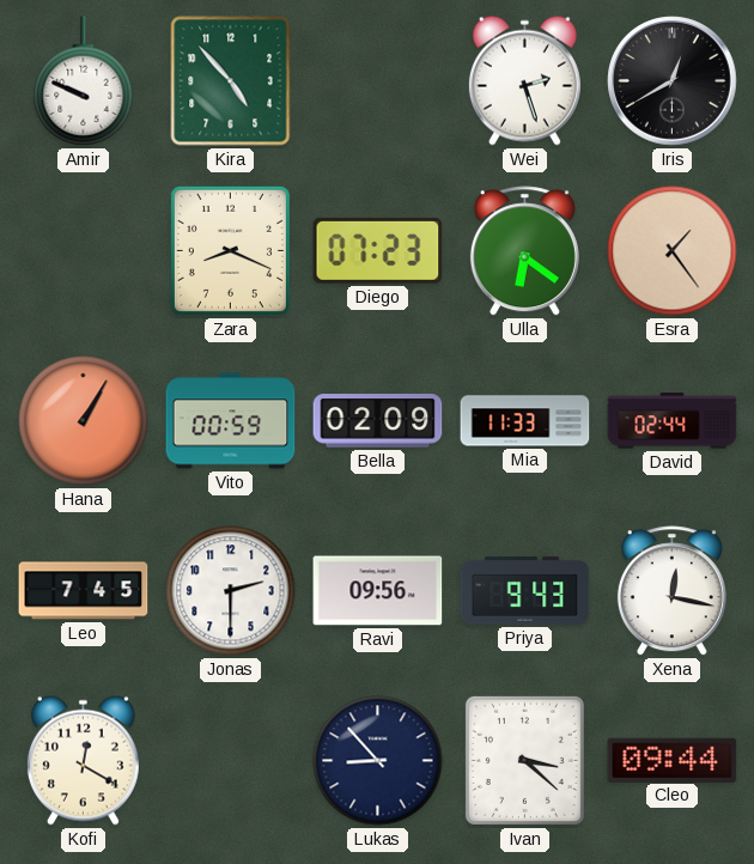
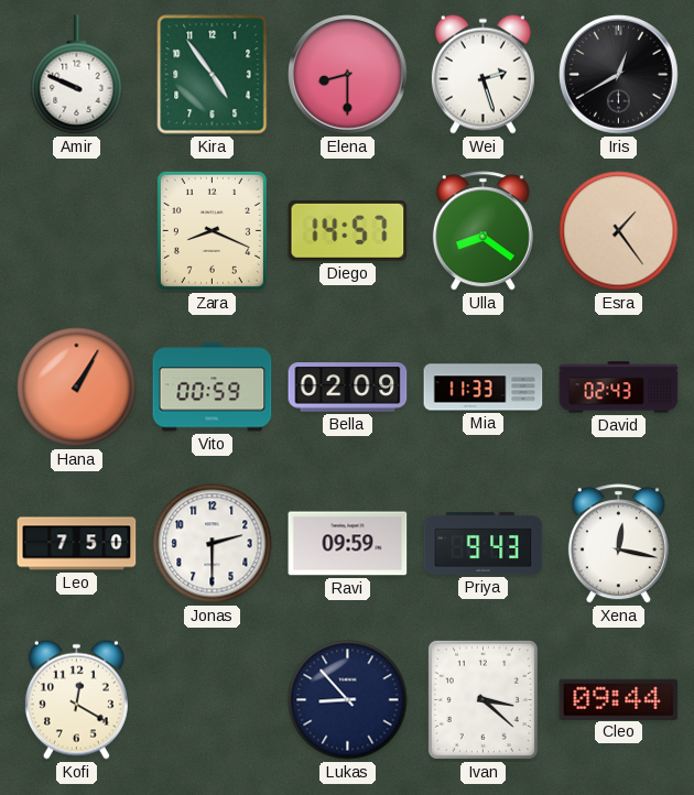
Kira: 4:53 -> 4:54 (213, 75)
Elena: none -> 8:30 (348, 75)
Diego: 07:23 -> 14:57 (348, 230)
Ulla: 6:21 -> 8:21 (482, 231)
David: 02:44 -> 02:43 (619, 388)
Leo: 7:45 -> 7:50 (77, 544)
Ravi: 09:56 -> 09:59 (348, 544)
